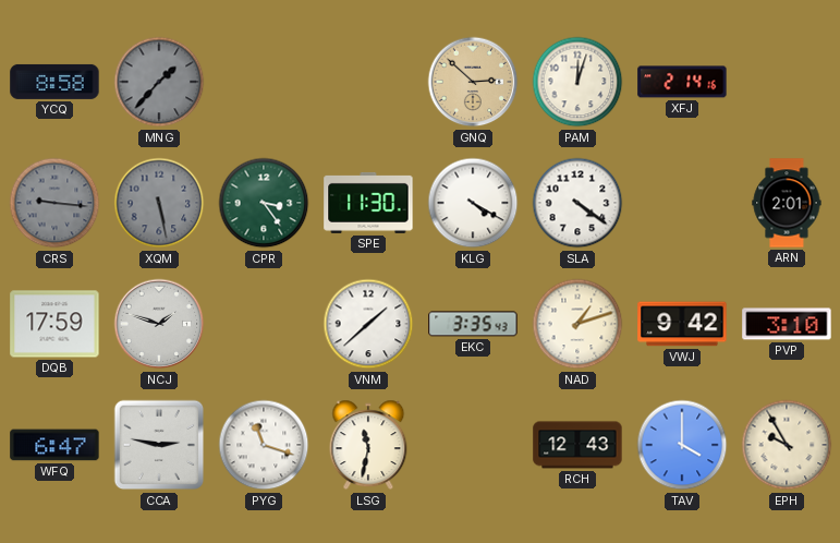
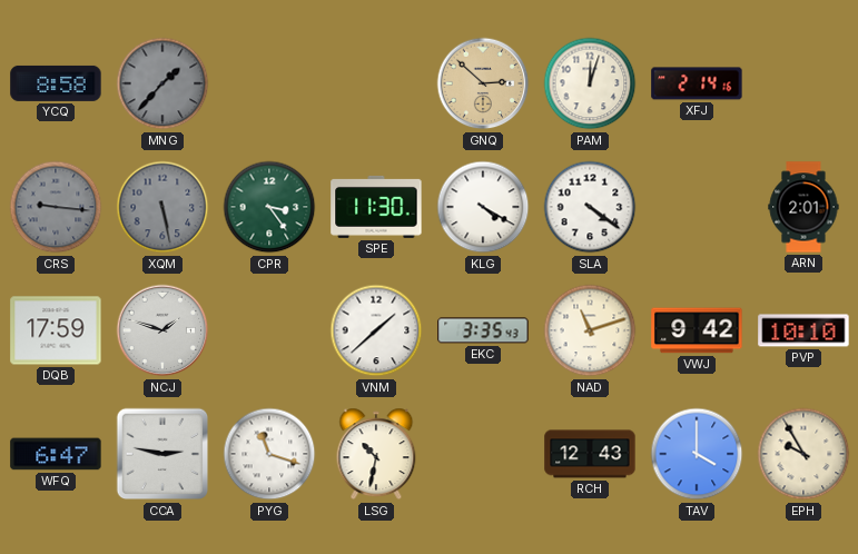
NAD: 1:12 -> 11:12 (590, 330)
PVP: 3:10 -> 10:10 (803, 330)
LSG: 11:32 -> 10:32 (376, 454)
